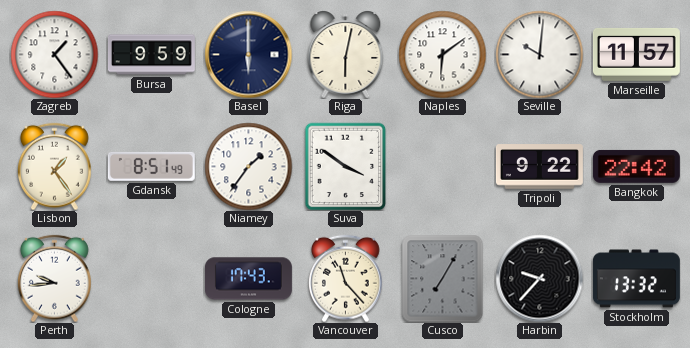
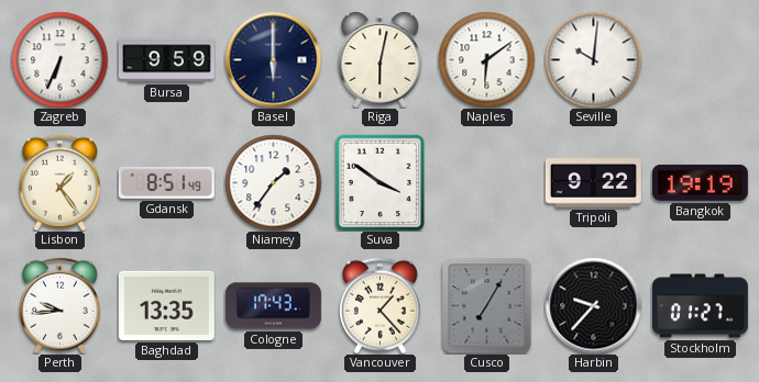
Zagreb: 1:24 -> 6:34 (59, 59)
Marseille: 11:57 -> none (636, 54)
Bangkok: 22:42 -> 19:19 (700, 182)
Baghdad: none -> 13:35 (166, 305)
Vancouver: 11:23 -> 1:23 (381, 305)
Stockholm: 13:32 -> 01:27 (700, 306)
